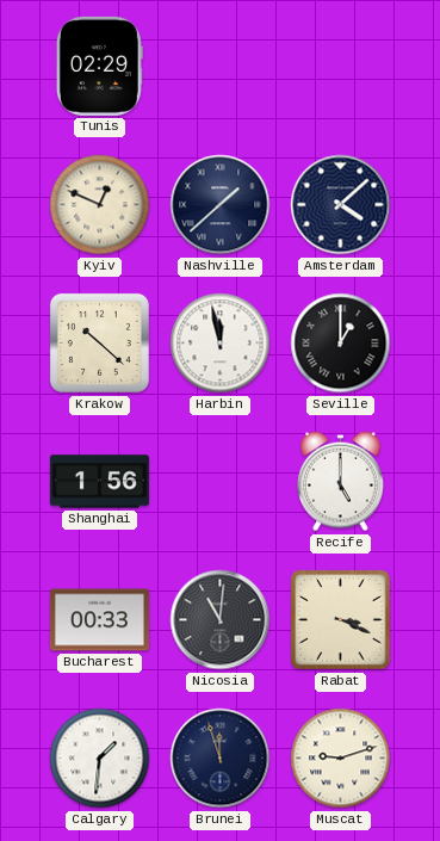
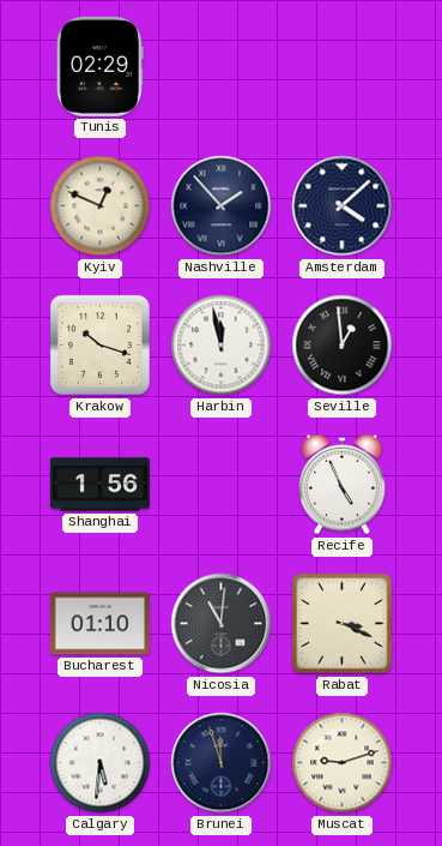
Nashville: 1:38 -> 1:53 (222, 206)
Krakow: 10:22 -> 10:18 (99, 344)
Seville: 1:00 -> 12:59 (343, 346)
Recife: 5:00 -> 4:56 (343, 485)
Bucharest: 00:33 -> 01:10 (99, 624)
Calgary: 1:31 -> 5:31 (101, 763)
